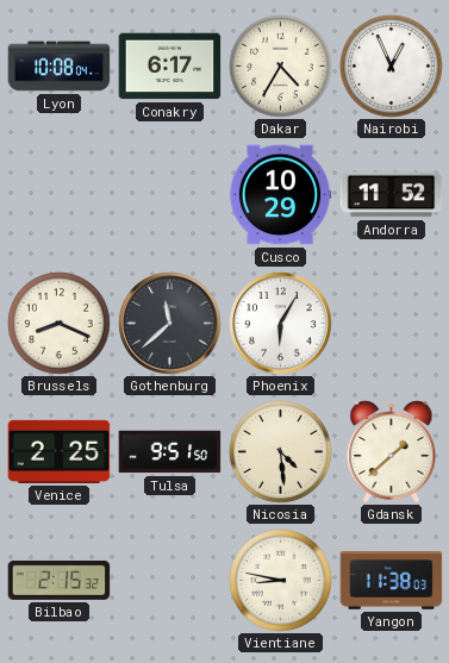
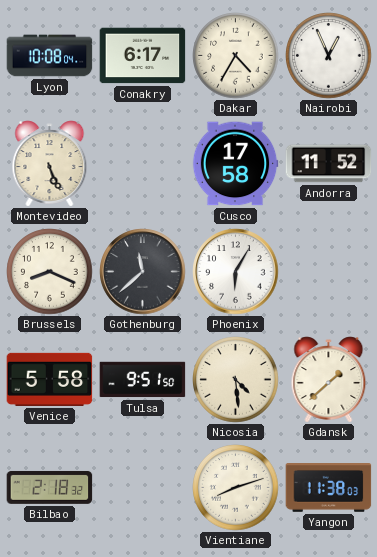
Montevideo: none -> 5:26 (50, 164)
Cusco: 10:29 -> 17:58 (235, 164)
Venice: 2:25 -> 5:58 (50, 379)
Bilbao: 2:15 -> 2:18 (50, 487)
Vientiane: 8:47 -> 8:12 (236, 488)
